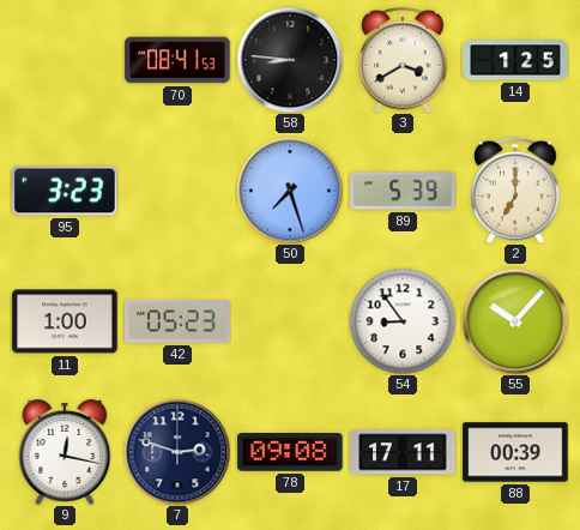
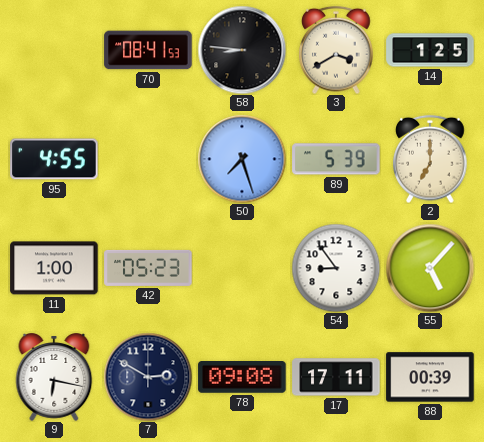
95: 3:23 -> 4:55 (54, 159)
55: 10:07 -> 5:07 (430, 268)
9: 12:17 -> 6:17 (54, 378)
7: 2:48 -> 2:50 (148, 377)
